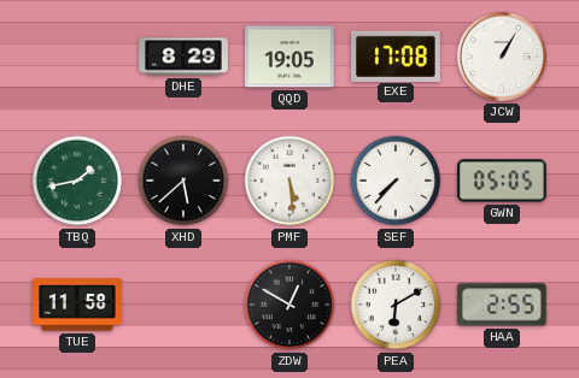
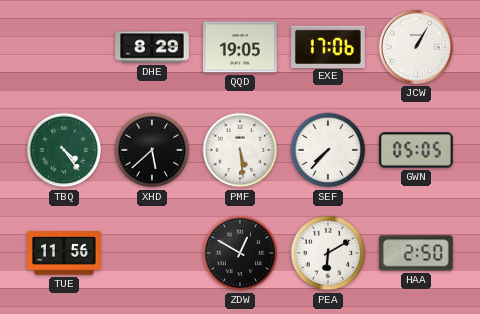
EXE: 17:08 -> 17:06 (329, 46)
TBQ: 1:43 -> 4:24 (64, 150)
TUE: 11:58 -> 11:56 (65, 253)
HAA: 2:55 -> 2:50 (416, 253)
